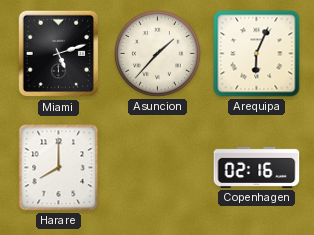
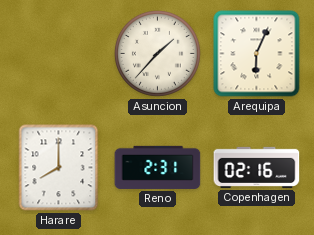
Miami: 5:12 -> none (59, 54)
Reno: none -> 2:31 (158, 167)
